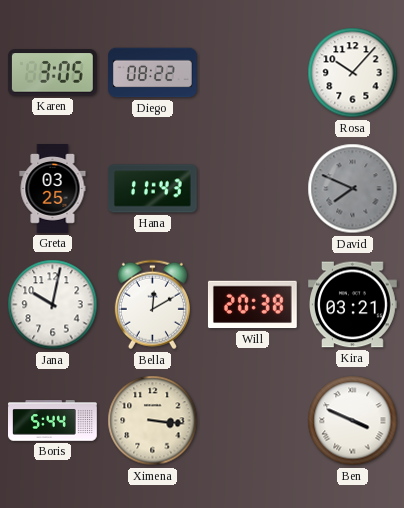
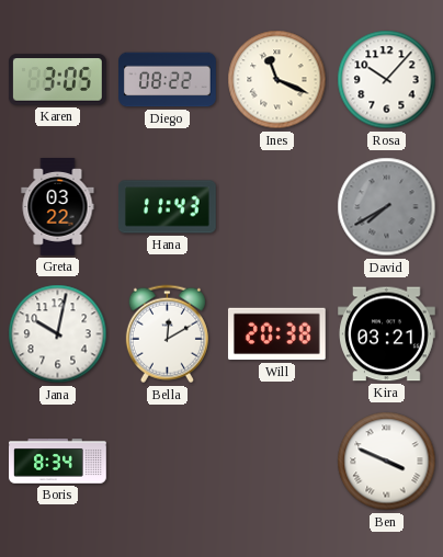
Ines: none -> 11:19 (277, 80)
Greta: 03:25 -> 03:22 (58, 207)
David: 7:49 -> 7:40 (387, 207)
Boris: 5:44 -> 8:34 (58, 462)
Ximena: 3:16 -> none (153, 421)
